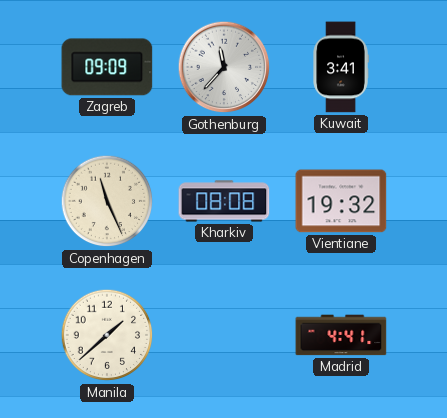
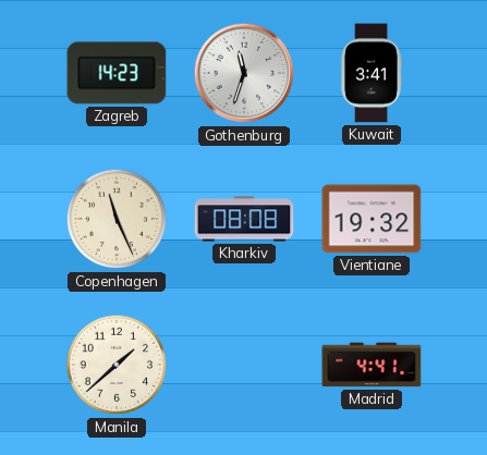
Zagreb: 09:09 -> 14:23 (117, 73)
Gothenburg: 11:37 -> 11:33 (244, 73)
